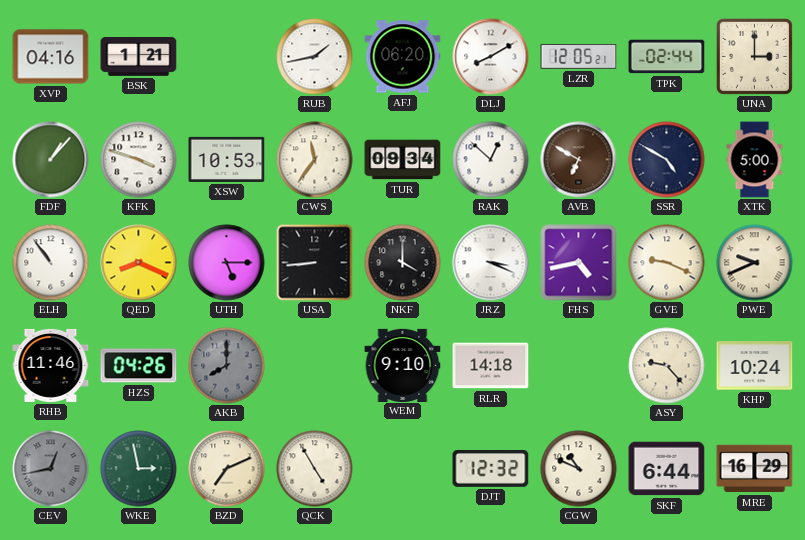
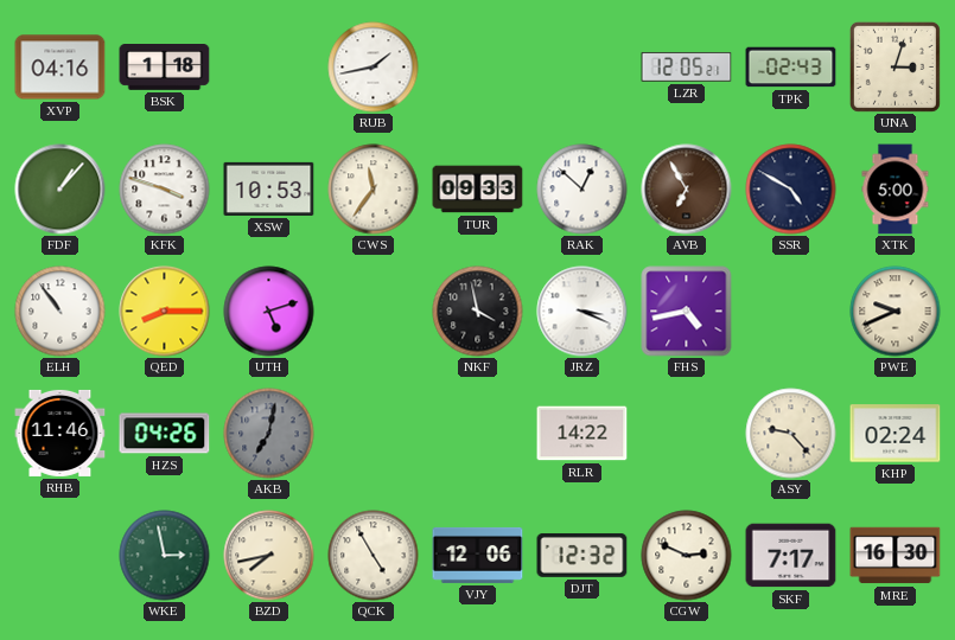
BSK: 1:21 -> 1:18 (165, 68)
AFJ: 06:20 -> none (403, 57)
DLJ: 8:10 -> none (491, 57)
TPK: 02:44 -> 02:43 (791, 68)
UNA: 3:00 -> 3:03 (894, 66)
TUR: 09:34 -> 09:33 (478, 190)
AVB: 6:50 -> 6:55 (687, 190)
QED: 8:19 -> 8:15 (165, 312)
UTH: 5:15 -> 5:12 (269, 312)
USA: 8:44 -> none (315, 263)
NKF: 4:00 -> 3:58 (478, 312)
GVE: 9:19 -> none (667, 263)
AKB: 8:00 -> 7:02 (269, 434)
WEM: 9:10 -> none (403, 365)
RLR: 14:18 -> 14:22 (582, 434)
KHP: 10:24 -> 02:24 (896, 434)
CEV: 12:43 -> none (51, 469)
BZD: 7:11 -> 7:43 (269, 556)
VJY: none -> 12:06 (478, 555)
CGW: 10:49 -> 2:49 (687, 556)
SKF: 6:44 -> 7:17 (791, 556)
MRE: 16:29 -> 16:30 (896, 556)
